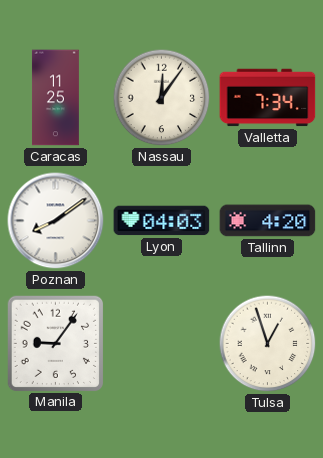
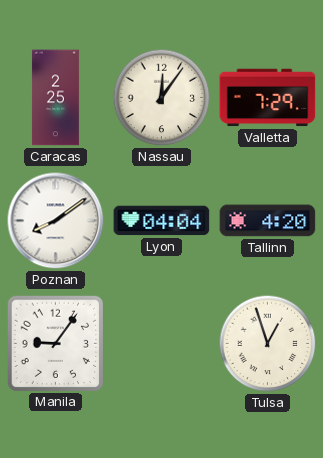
Caracas: 11:25 -> 2:25 (55, 98)
Valletta: 7:34 -> 7:29 (268, 98)
Lyon: 04:03 -> 04:04 (162, 221)
